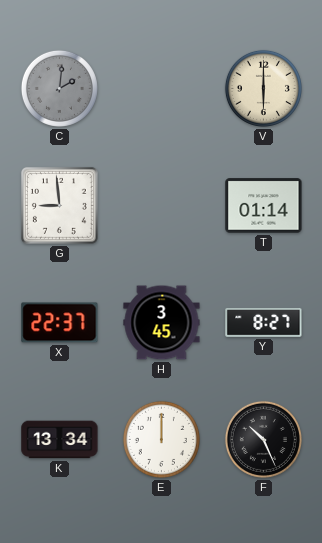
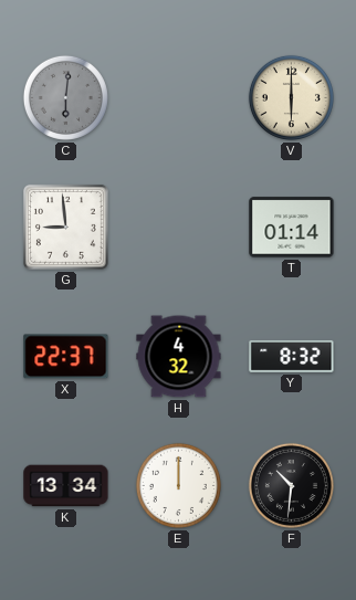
C: 2:01 -> 6:01 (65, 97)
H: 3:45 -> 4:32 (179, 357)
Y: 8:27 -> 8:32 (292, 356)
F: 10:26 -> 10:31 (291, 485)
